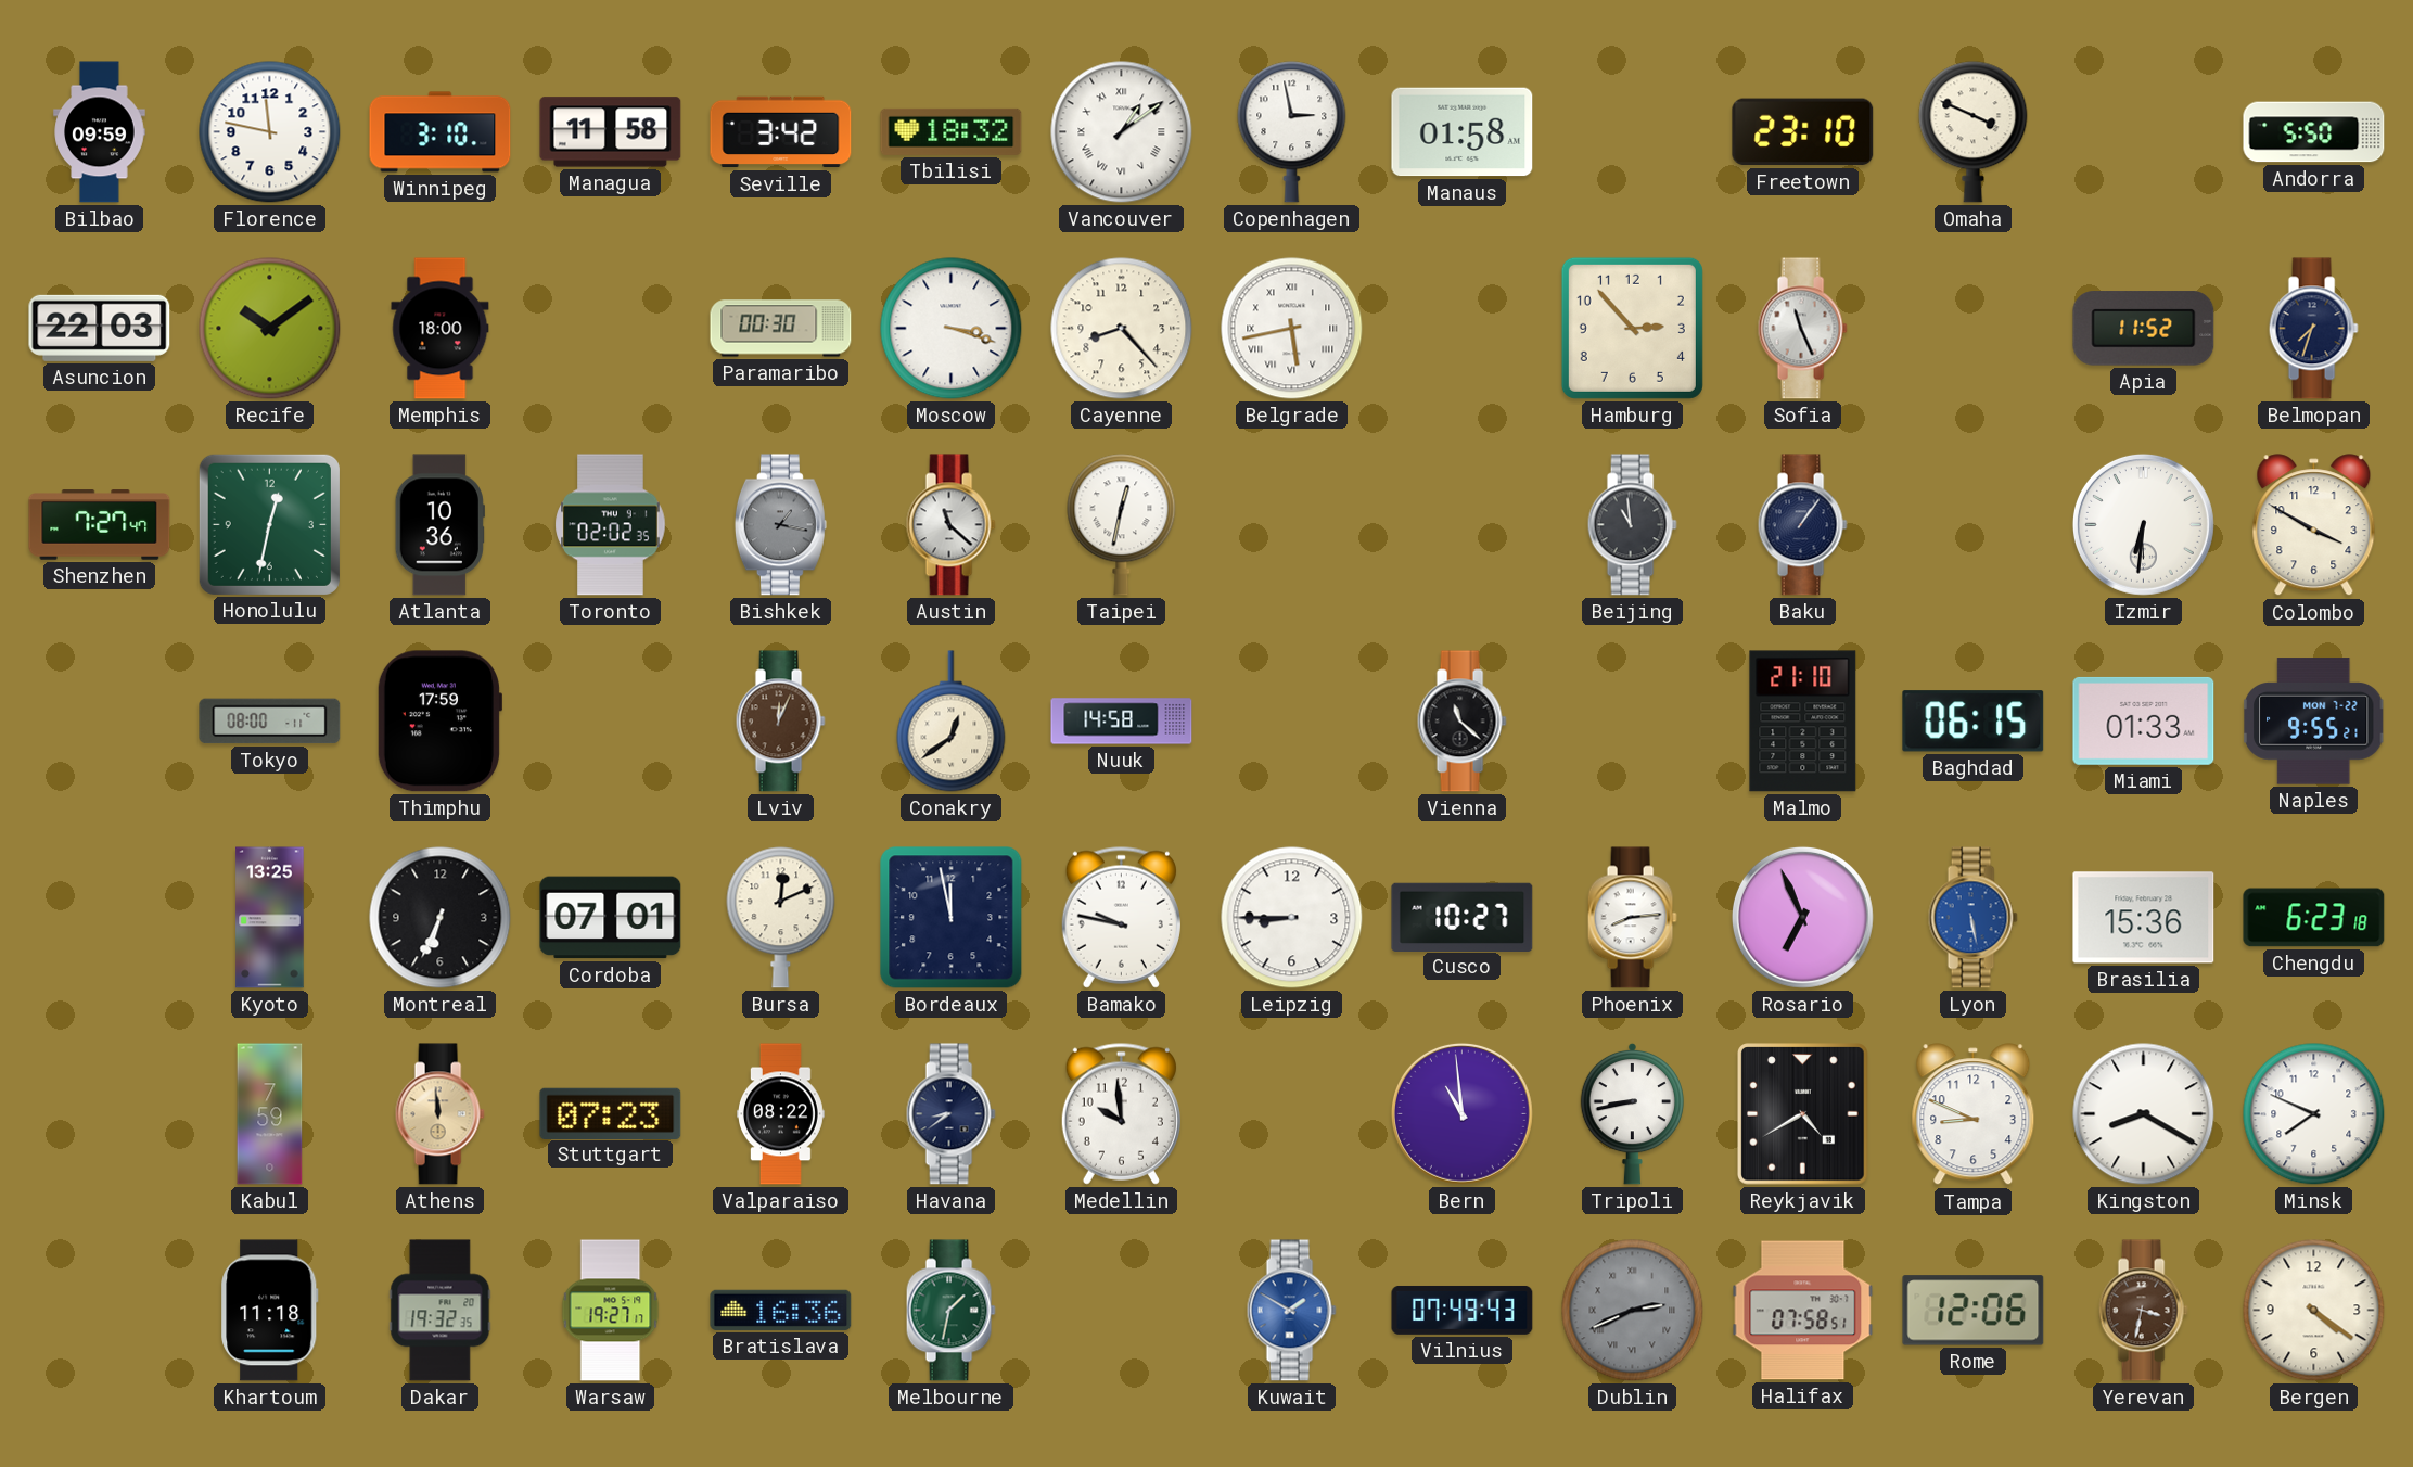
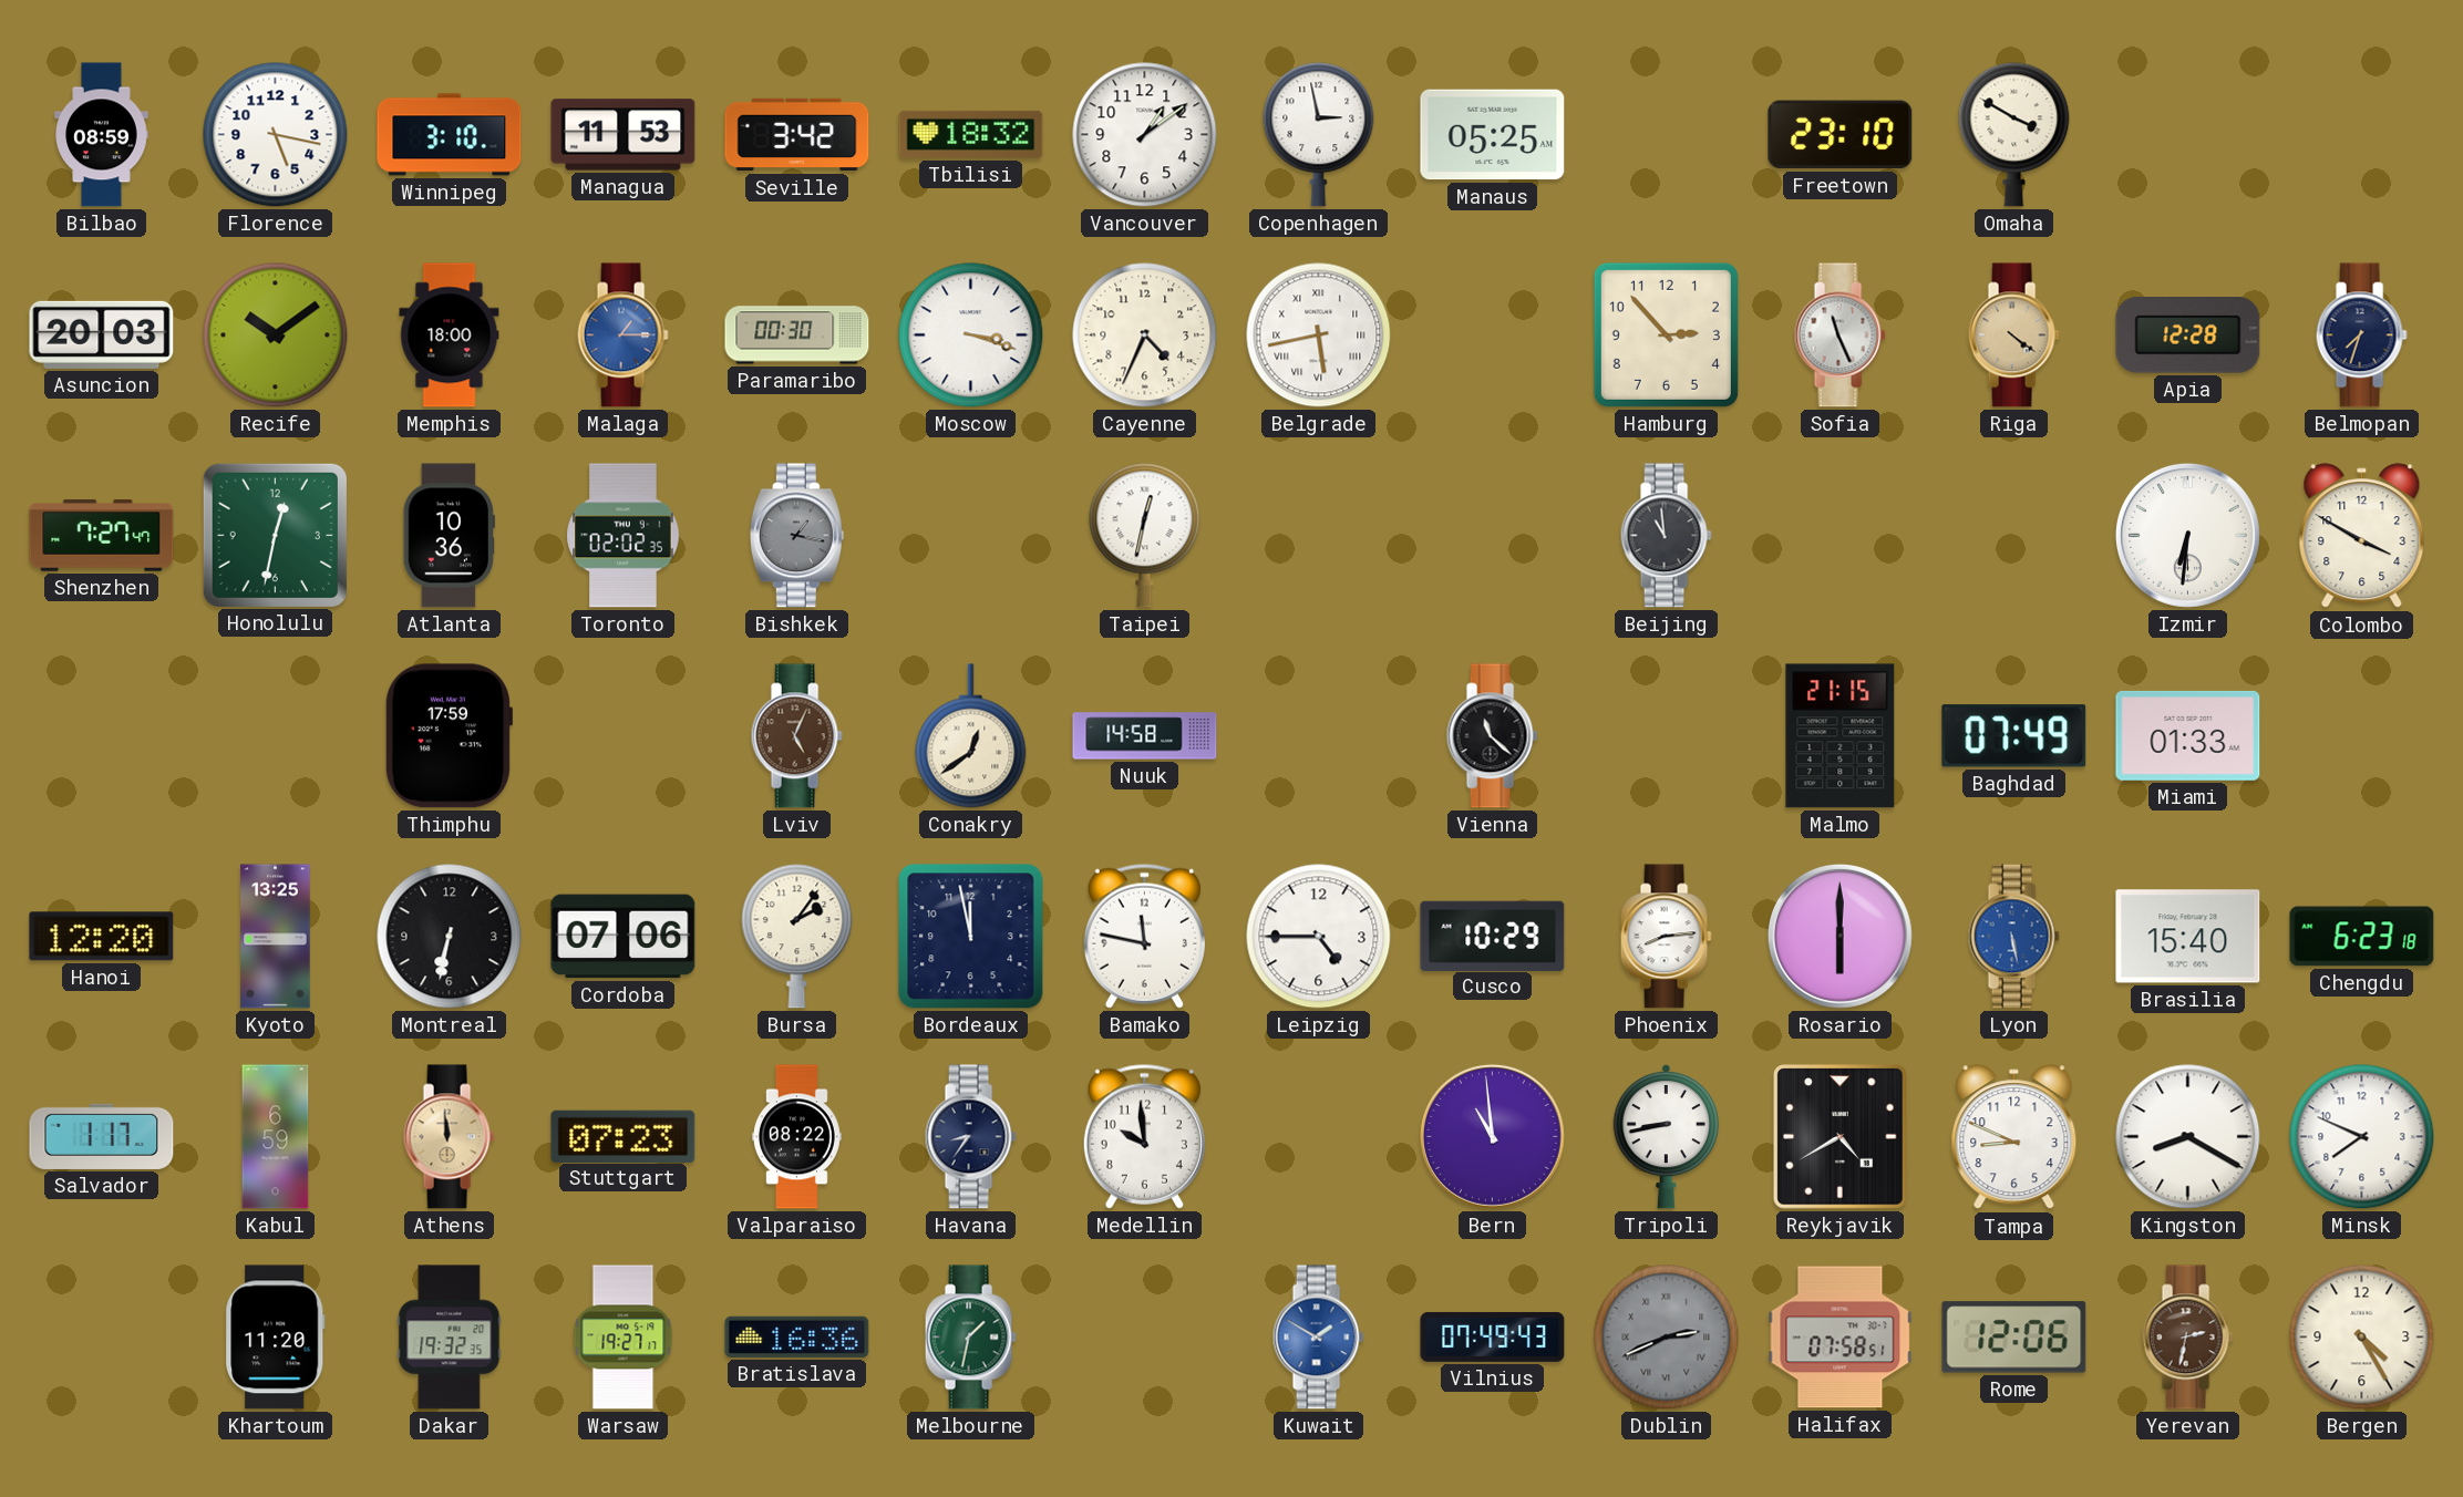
Bilbao: 09:59 -> 08:59 (102, 135)
Florence: 11:47 -> 5:17 (276, 135)
Managua: 11:58 -> 11:53 (624, 135)
Vancouver numerals: Roman -> Arabic (1145, 135)
Manaus: 01:58 -> 05:25 (1493, 135)
Omaha: 3:49 -> 3:50 (2014, 135)
Andorra: 5:50 -> none (2314, 132)
Asuncion: 22:03 -> 20:03 (102, 334)
Malaga: none -> 1:15 (622, 335)
Cayenne: 8:23 -> 4:34 (1145, 335)
Riga: none -> 4:21 (2013, 335)
Apia: 11:52 -> 12:28 (2188, 335)
Austin: 11:22 -> none (950, 525)
Baku: 1:06 -> none (1802, 525)
Tokyo: 08:00 -> none (270, 722)
Lviv: 12:04 -> 5:04 (796, 736)
Malmo: 21:10 -> 21:15 (1841, 736)
Baghdad: 06:15 -> 07:49 (2014, 736)
Naples: 9:55 -> none (2313, 722)
Hanoi: none -> 12:20 (102, 937)
Montreal: 6:34 -> 6:32 (450, 937)
Cordoba: 07:01 -> 07:06 (624, 937)
Bursa: 12:11 -> 2:06 (797, 937)
Bamako: 9:47 -> 11:47 (1144, 936)
Leipzig: 8:45 -> 4:45 (1319, 937)
Cusco: 10:27 -> 10:29 (1493, 936)
Rosario: 6:56 -> 6:00 (1839, 936)
Brasilia: 15:36 -> 15:40 (2188, 937)
Salvador: none -> 1:17 (102, 1136)
Kabul: 7:59 -> 6:59 (276, 1137)
Havana: 8:39 -> 8:36 (970, 1137)
Khartoum: 11:18 -> 11:20 (276, 1338)
Yerevan: 3:32 -> 2:32 (2187, 1338)
Bergen: 4:21 -> 4:25 (2362, 1338)
